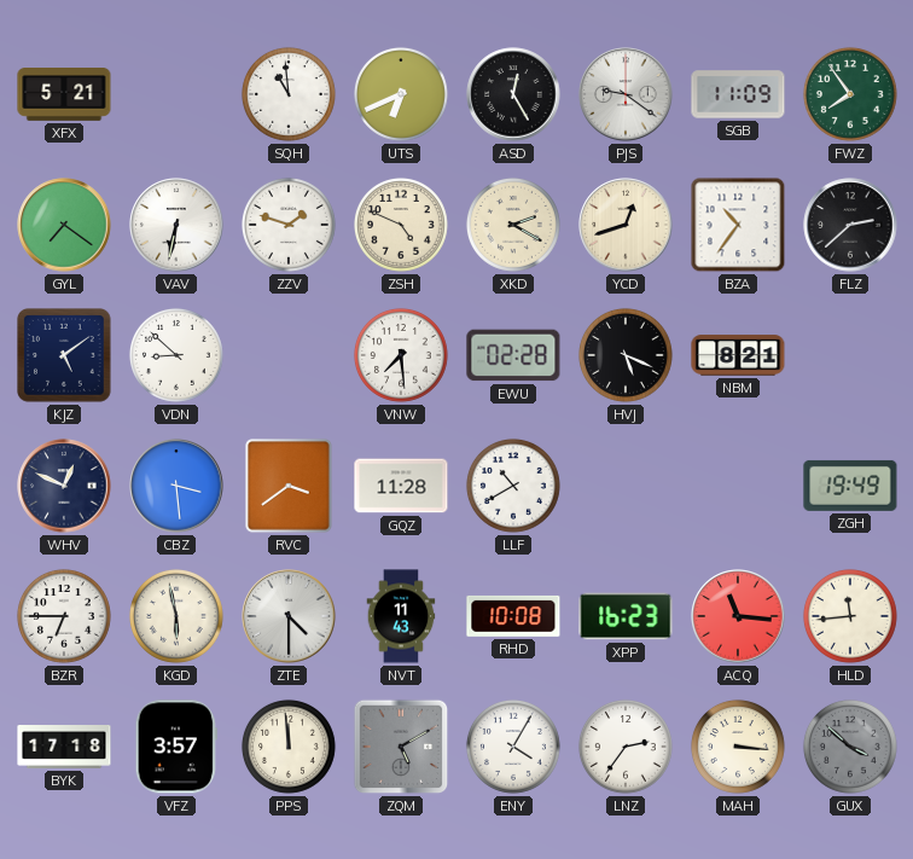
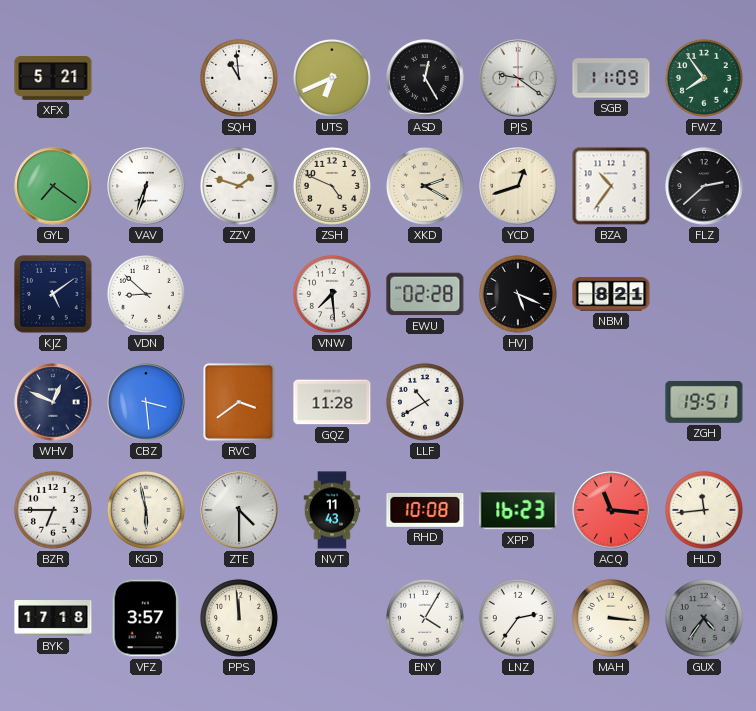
VAV: 6:32 -> 6:33 (146, 186)
ZGH: 19:49 -> 19:51 (704, 402)
ZQM: 5:10 -> none (401, 747)
GUX: 3:52 -> 4:36 (704, 618)
